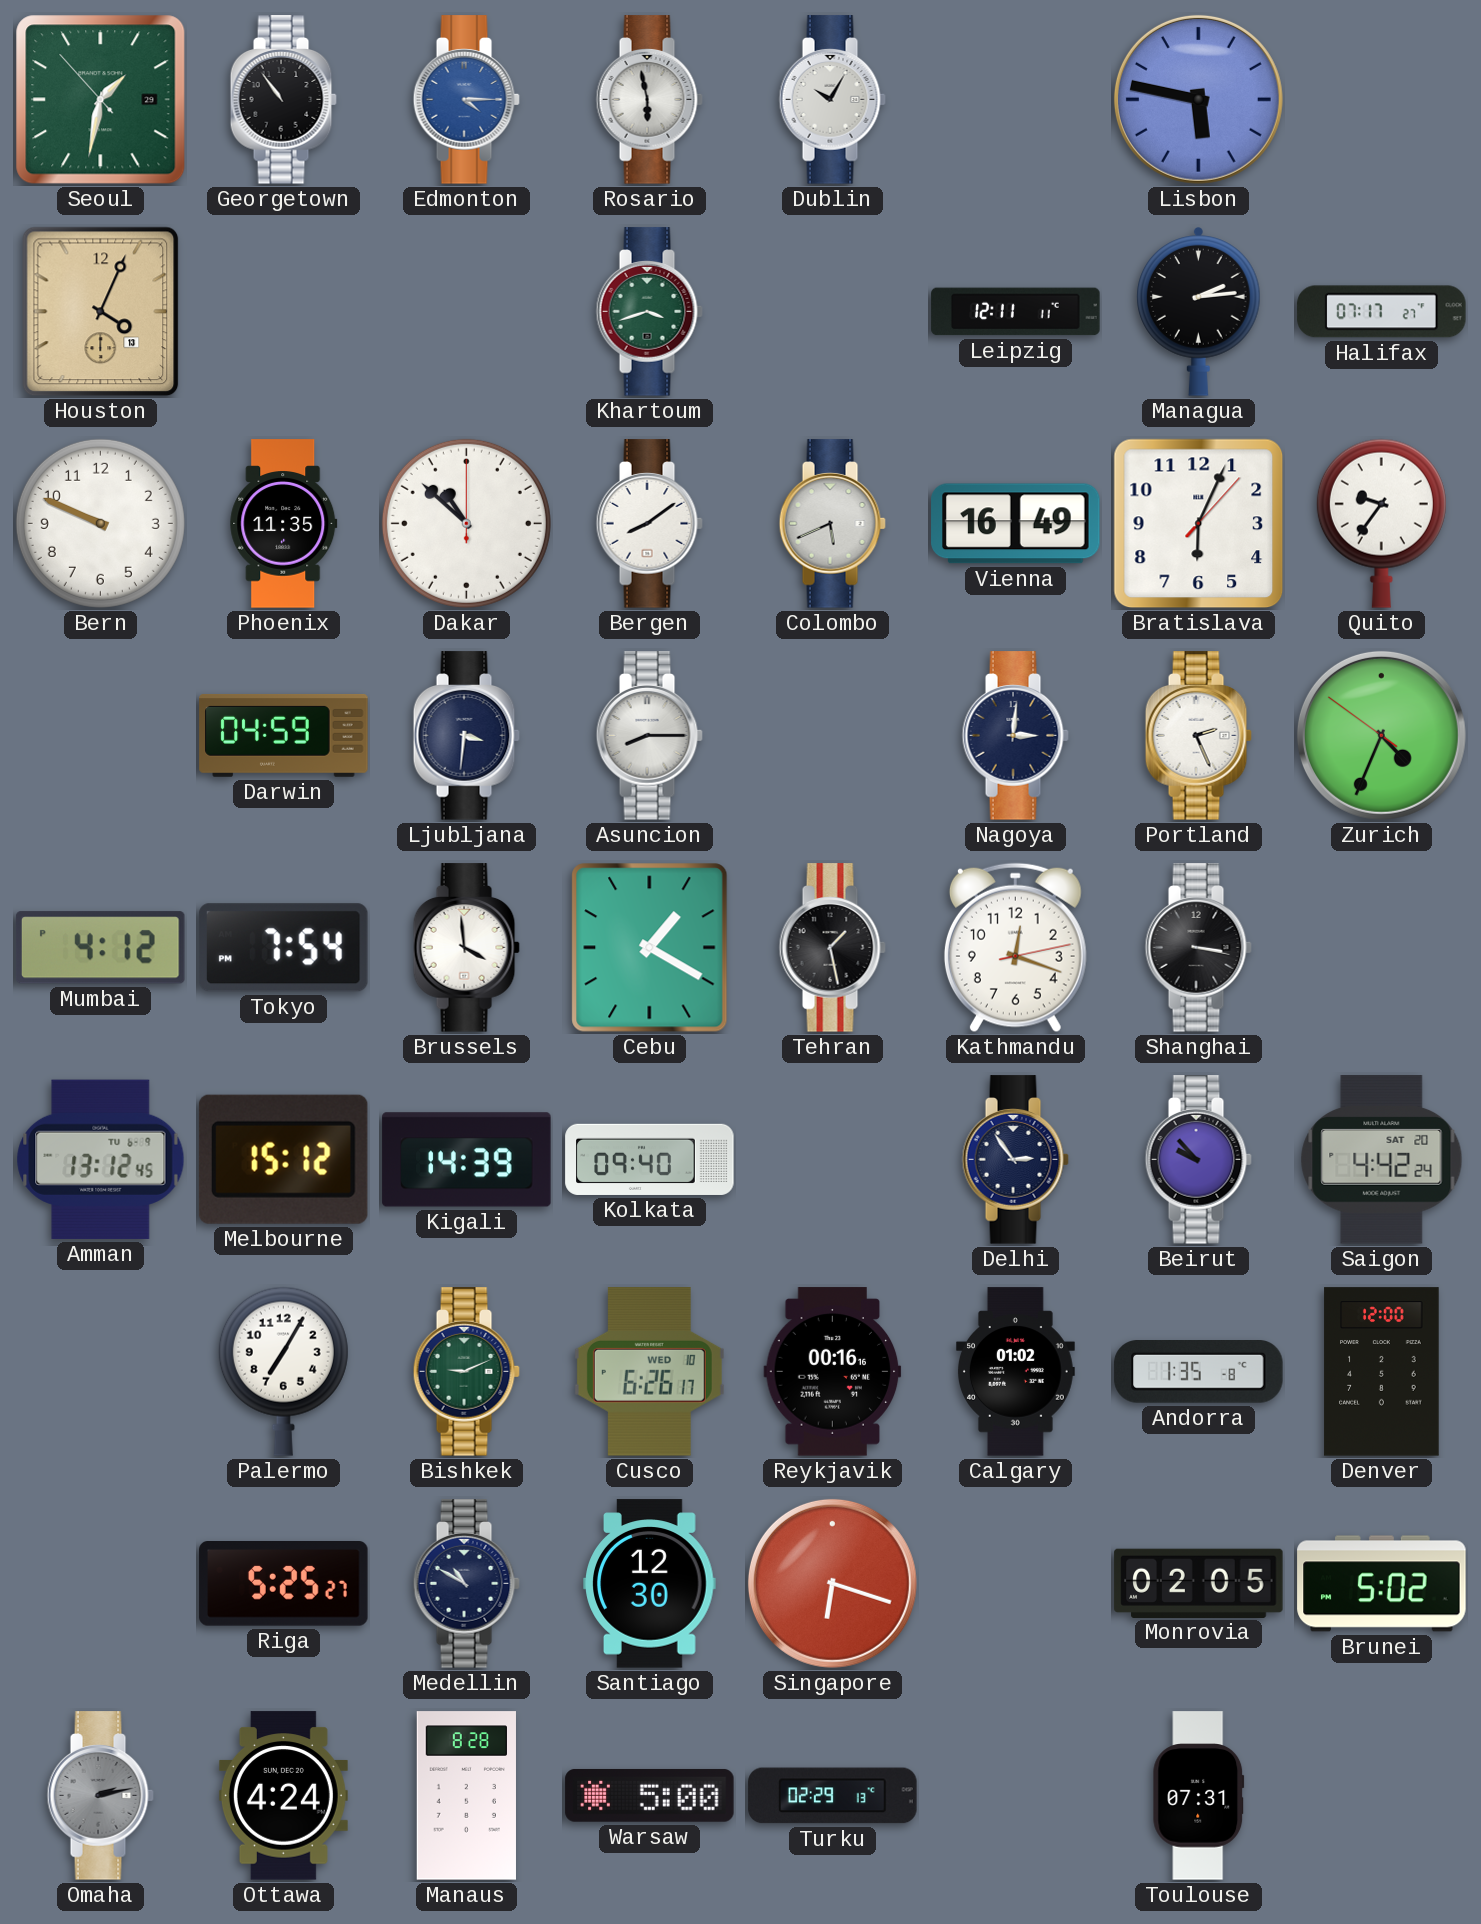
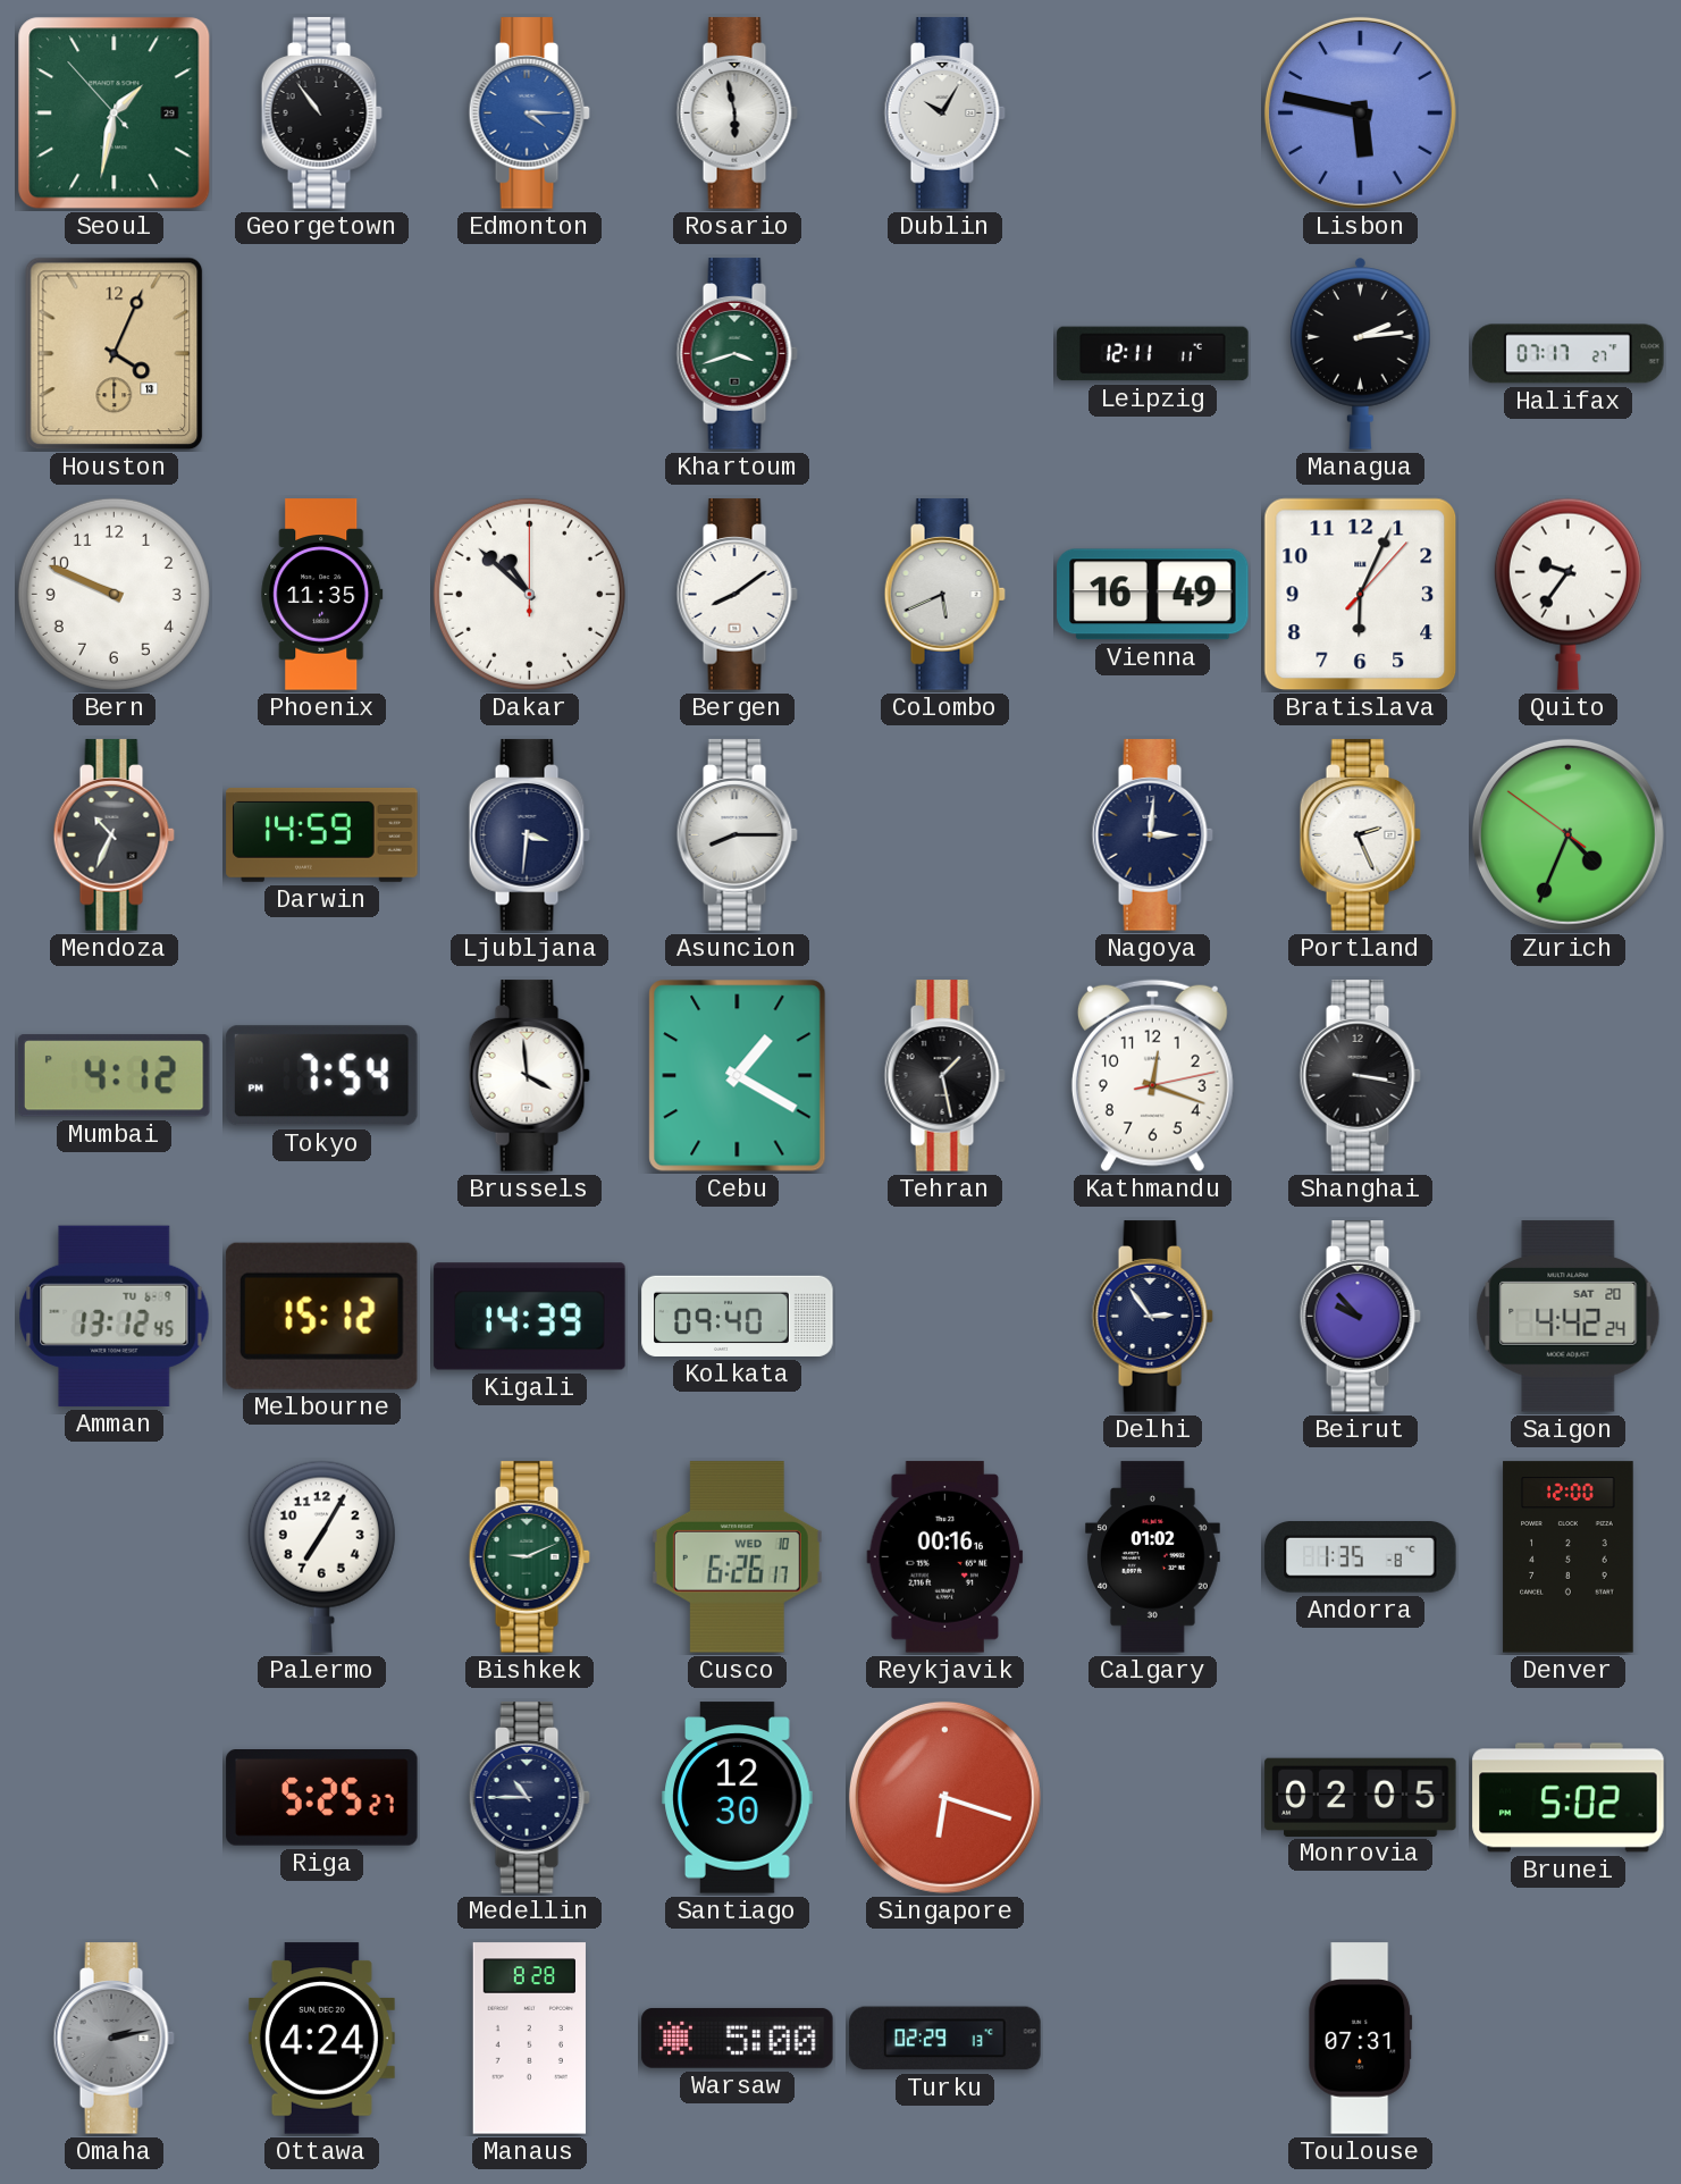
Mendoza: none -> 10:34 (114, 835)
Darwin: 04:59 -> 14:59 (322, 834)
Medellin: 10:50 -> 10:45 (529, 1798)
